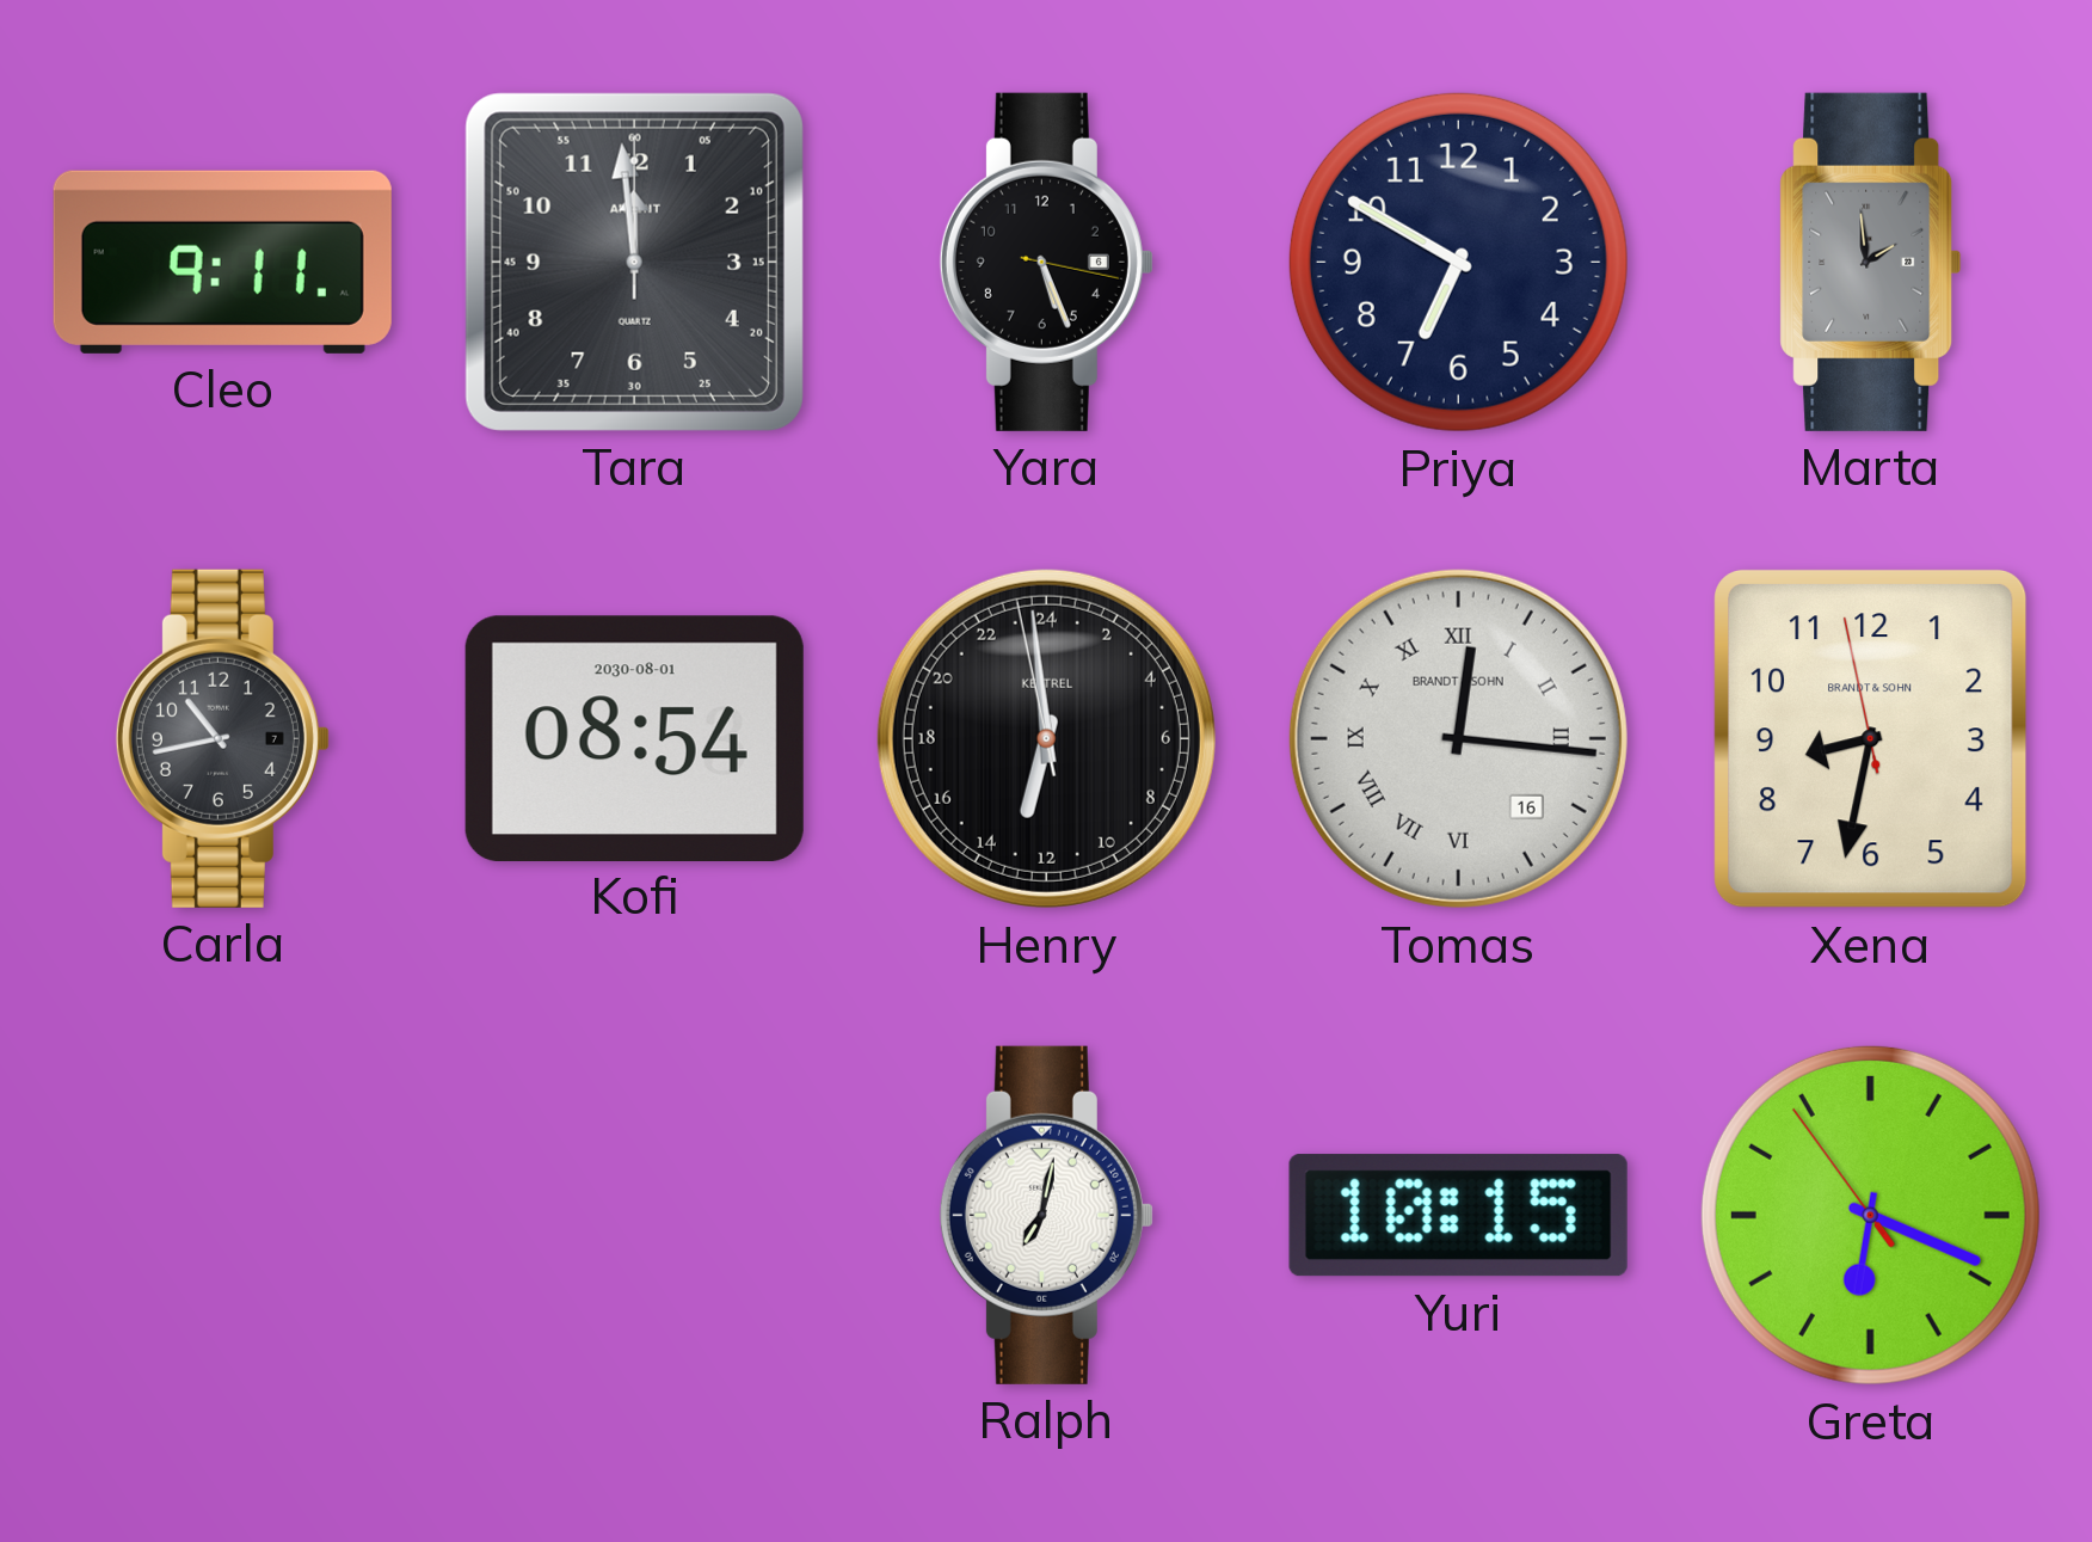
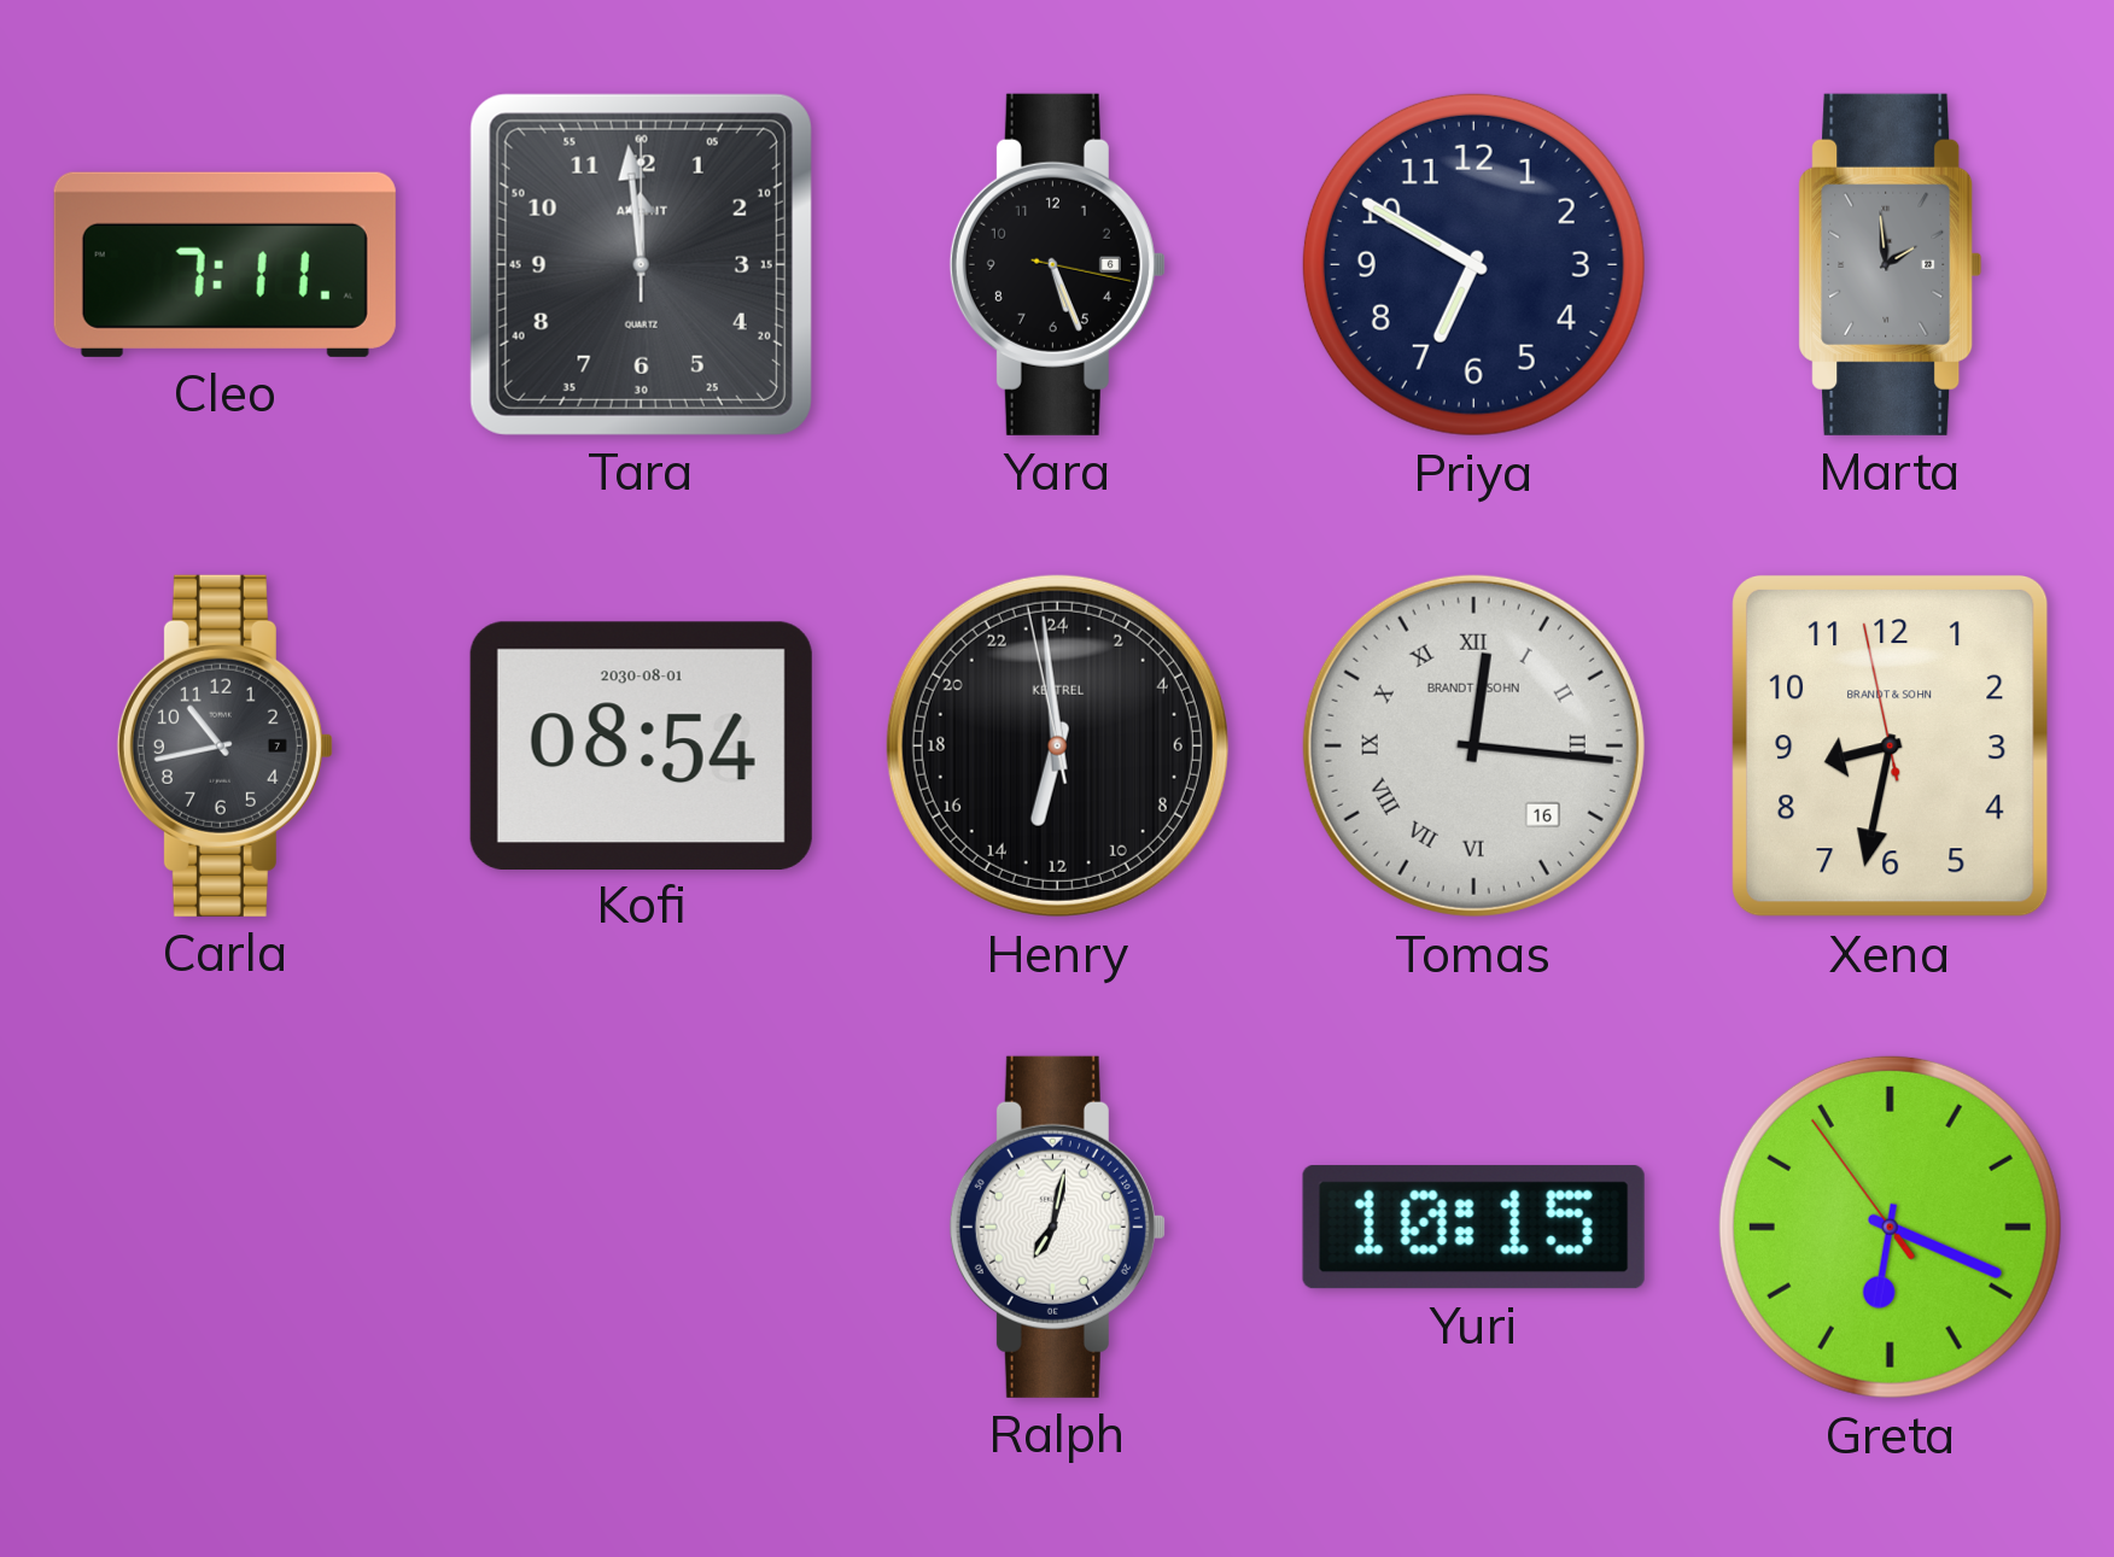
Cleo: 9:11 -> 7:11 (224, 264)
